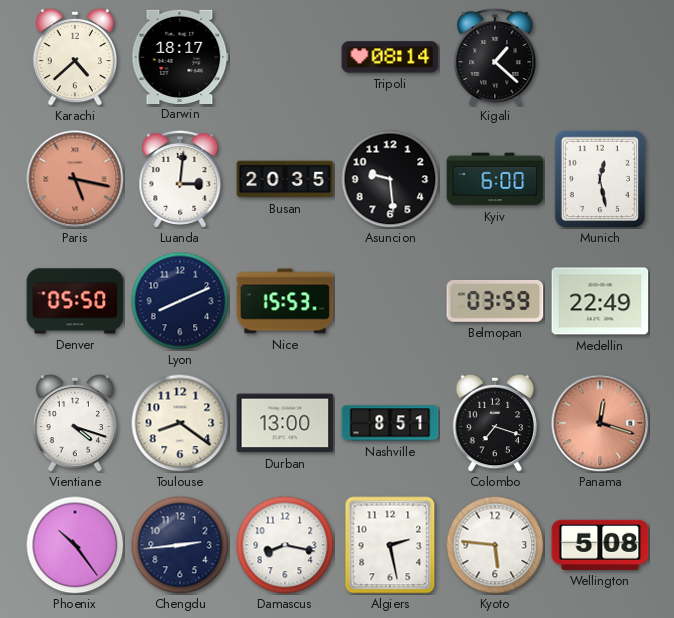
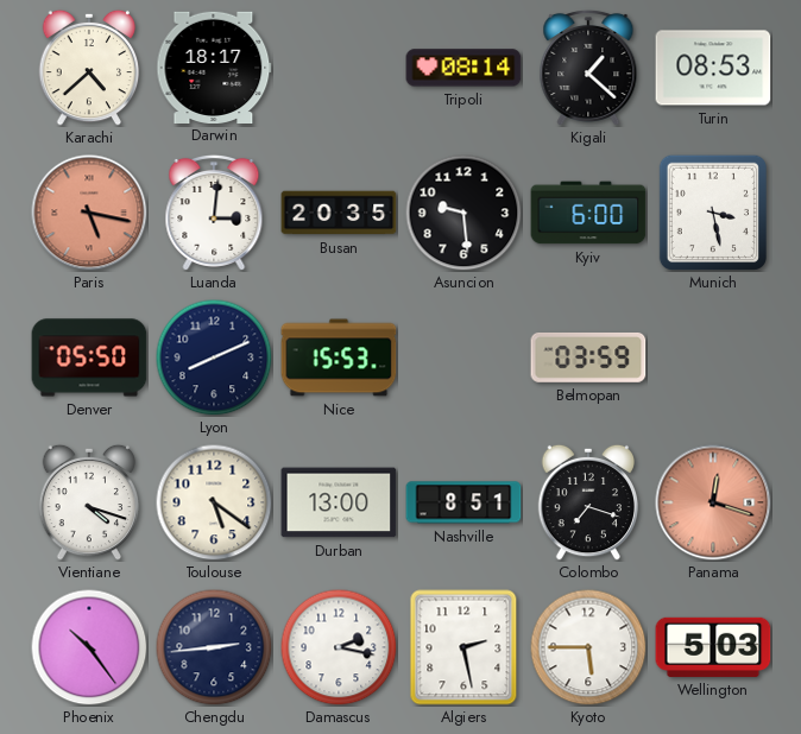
Turin: none -> 08:53 (713, 68)
Munich: 12:28 -> 3:28 (712, 211)
Medellin: 22:49 -> none (600, 301)
Toulouse: 8:21 -> 5:21 (214, 502)
Damascus: 8:17 -> 2:17 (339, 647)
Kyoto: 5:46 -> 5:45 (588, 647)
Wellington: 5:08 -> 5:03 (713, 647)
